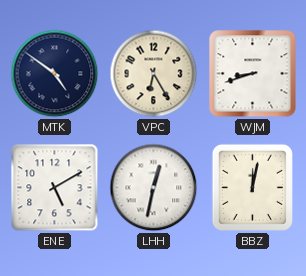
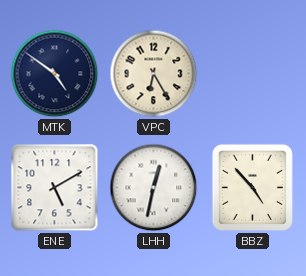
WJM: 8:42 -> none (253, 74)
BBZ: 12:02 -> 4:53 (252, 187)
